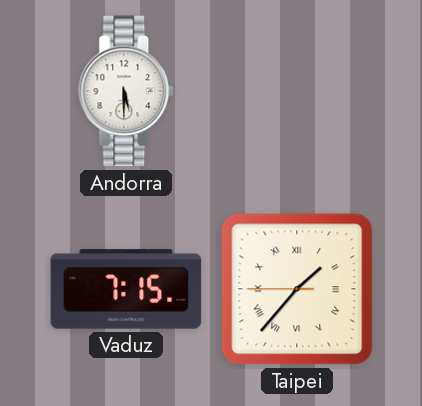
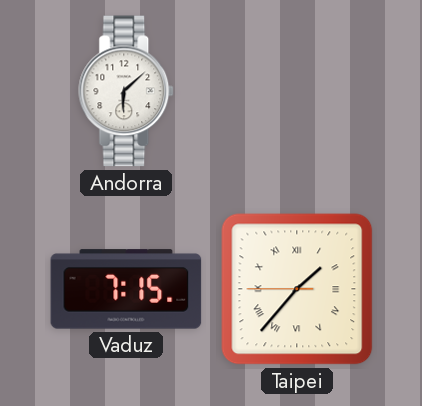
Andorra: 5:30 -> 6:08 (127, 91)
